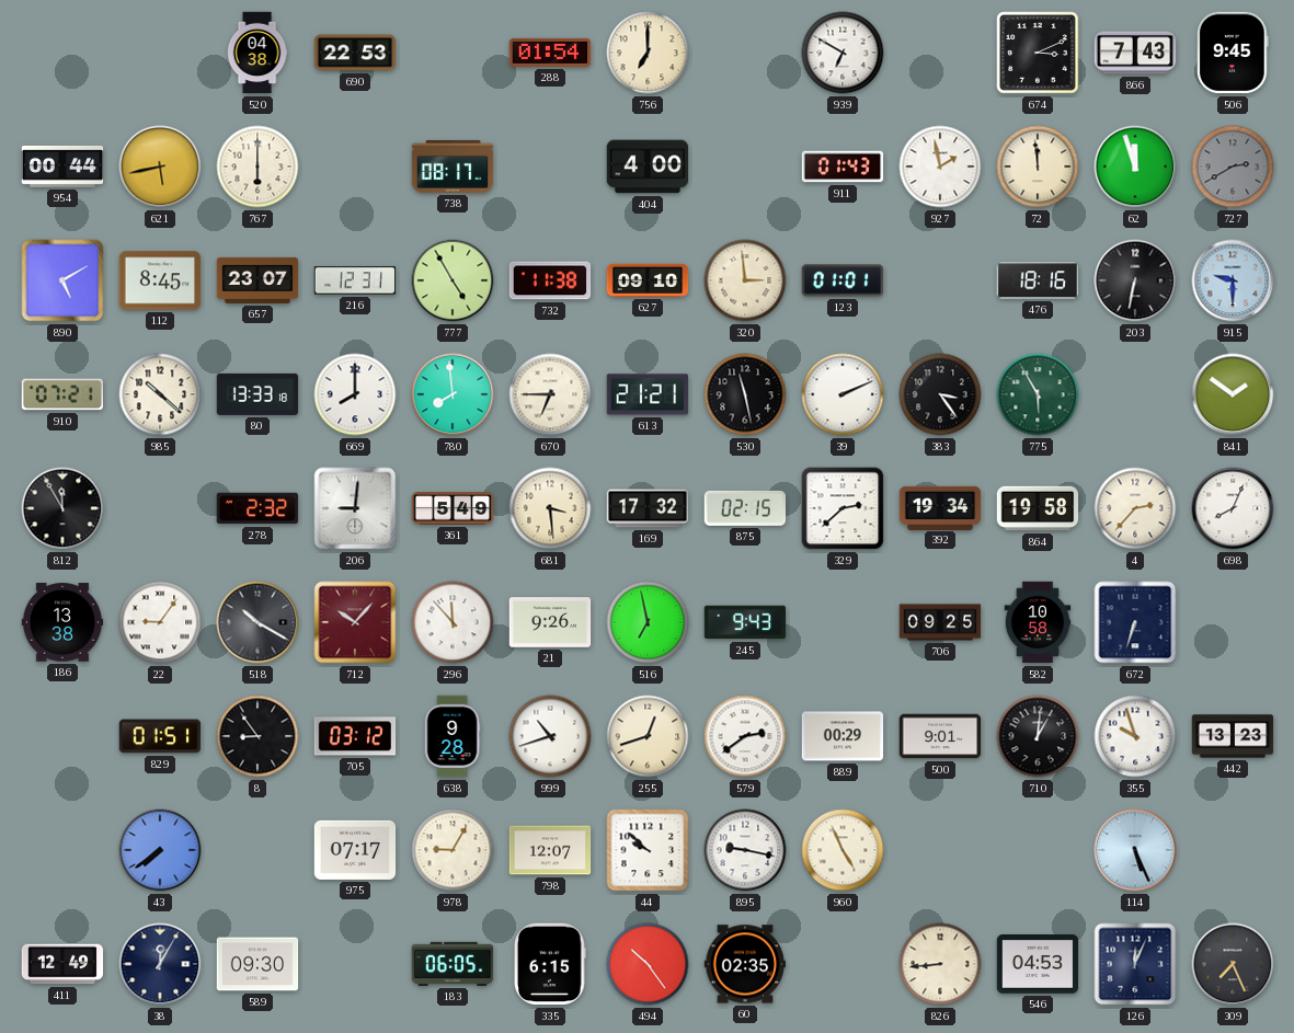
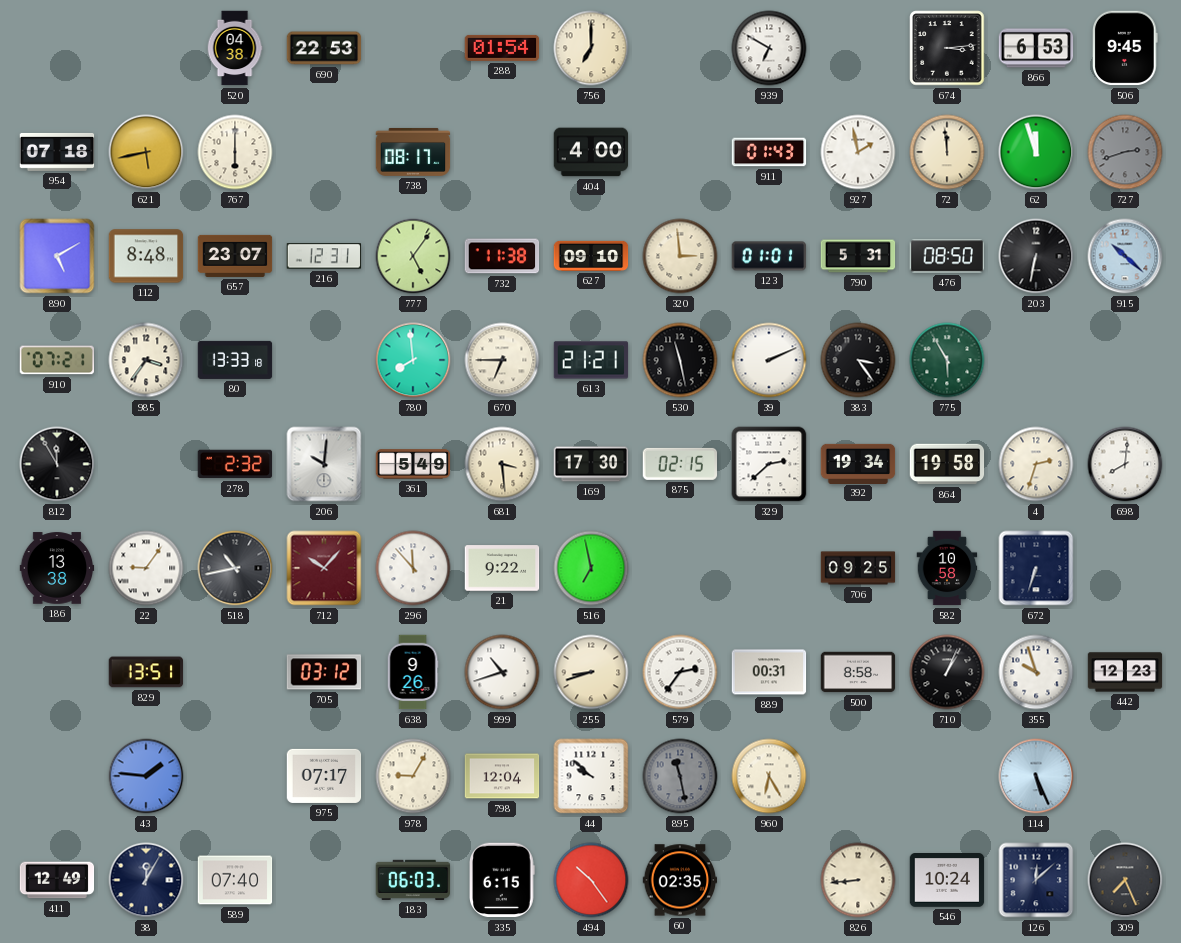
674: 3:11 -> 3:14 (947, 48)
866: 7:43 -> 6:53 (1036, 48)
954: 00:44 -> 07:18 (57, 152)
727: 2:40 -> 2:42 (1125, 152)
112: 8:45 -> 8:48 (146, 256)
777: 4:55 -> 5:06 (413, 256)
790: none -> 5:31 (858, 256)
476: 18:16 -> 08:50 (946, 256)
915: 9:30 -> 10:22 (1125, 256)
985: 10:22 -> 3:36 (146, 360)
669: 8:00 -> none (355, 394)
841: 1:51 -> none (1233, 394)
206: 9:01 -> 10:01 (324, 464)
169: 17:32 -> 17:30 (591, 464)
4: 2:37 -> 2:33 (1036, 464)
698: 8:04 -> 8:01 (1125, 464)
518: 10:20 -> 10:43 (235, 568)
21: 9:26 -> 9:22 (502, 568)
245: 9:43 -> none (745, 622)
829: 01:51 -> 13:51 (146, 672)
8: 8:54 -> none (257, 736)
638: 9:28 -> 9:26 (413, 672)
255: 12:42 -> 8:42 (591, 672)
579: 2:39 -> 2:36 (680, 672)
889: 00:29 -> 00:31 (769, 672)
500: 9:01 -> 8:58 (858, 672)
710: 1:01 -> 1:04 (947, 672)
442: 13:23 -> 12:23 (1125, 672)
43: 7:39 -> 1:46 (146, 776)
798: 12:07 -> 12:04 (502, 776)
895: 9:17 -> 11:28 (680, 776)
895 dial: white -> grey (680, 776)
960: 4:56 -> 6:25 (769, 776)
589: 09:30 -> 07:40 (235, 880)
183: 06:05 -> 06:03 (413, 880)
546: 04:53 -> 10:24 (947, 880)
126: 12:04 -> 12:08 (1036, 880)
